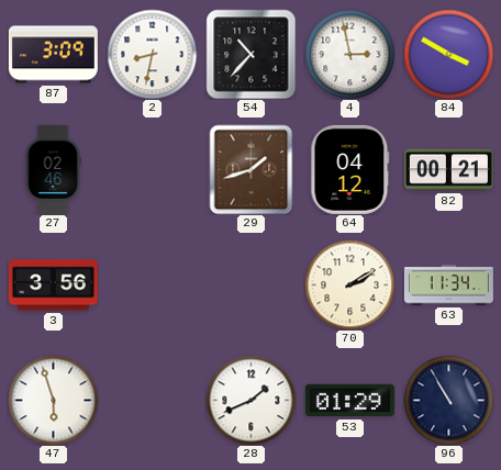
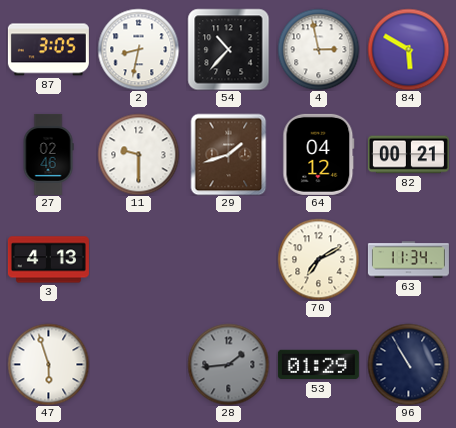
87: 3:09 -> 3:05 (48, 50)
84: 3:50 -> 5:50 (408, 49)
11: none -> 9:30 (138, 154)
3: 3:56 -> 4:13 (48, 260)
70: 2:10 -> 7:10 (318, 259)
28: 1:41 -> 1:44 (228, 364)
28 dial: white -> grey (228, 364)
